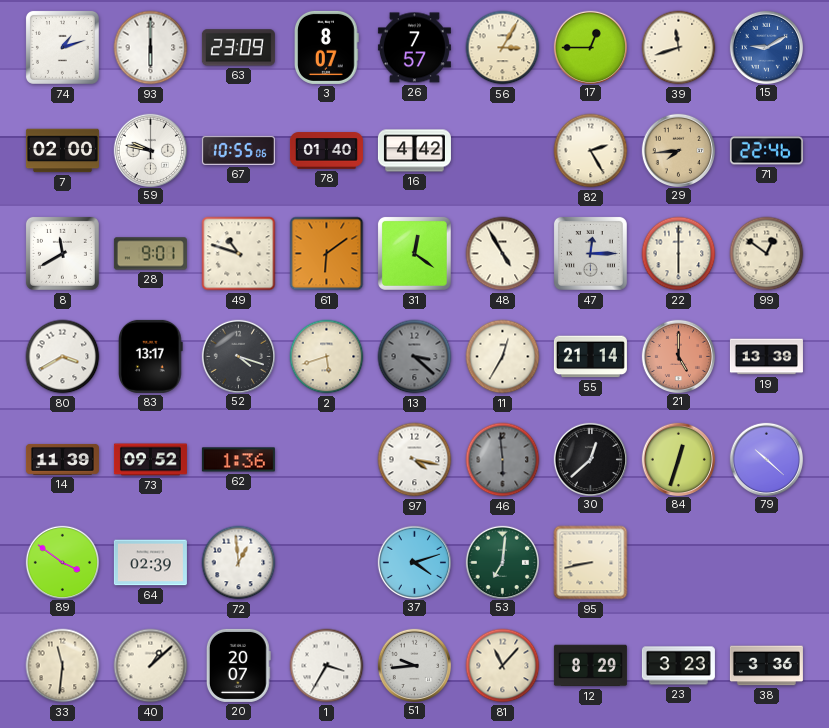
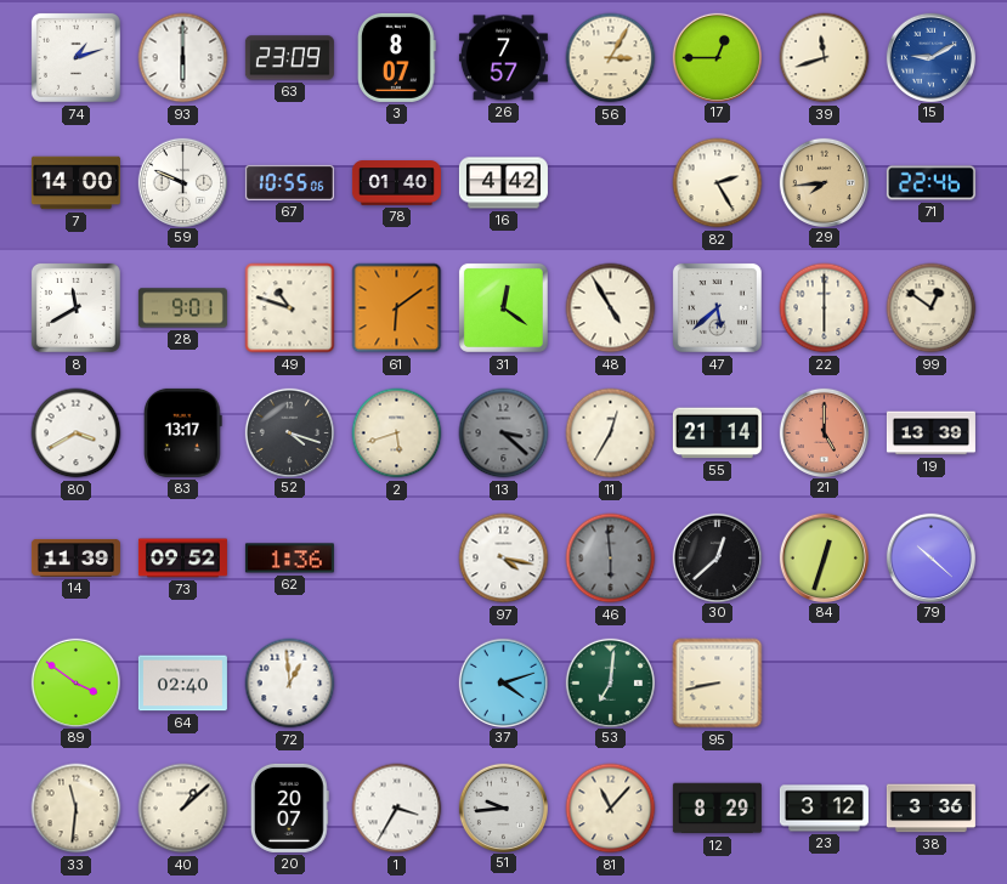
7: 02:00 -> 14:00 (75, 183)
59: 9:47 -> 9:49 (182, 182)
47: 12:15 -> 5:38 (717, 307)
64: 02:39 -> 02:40 (182, 684)
23: 3:23 -> 3:12 (824, 809)
